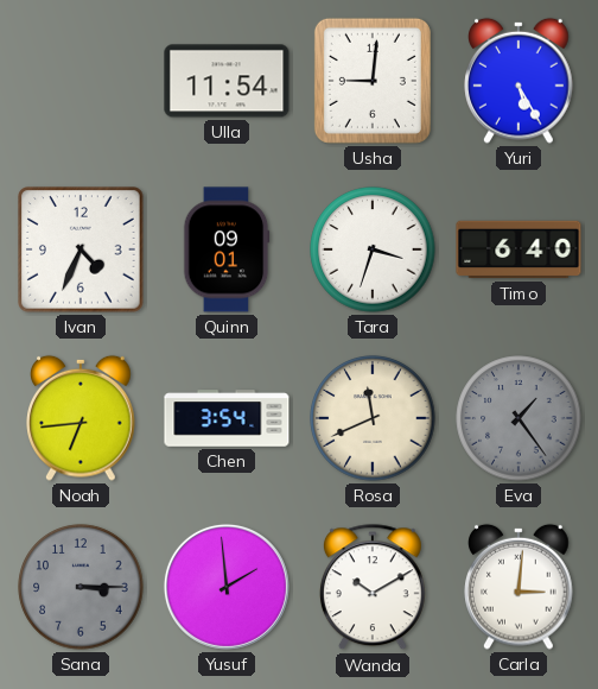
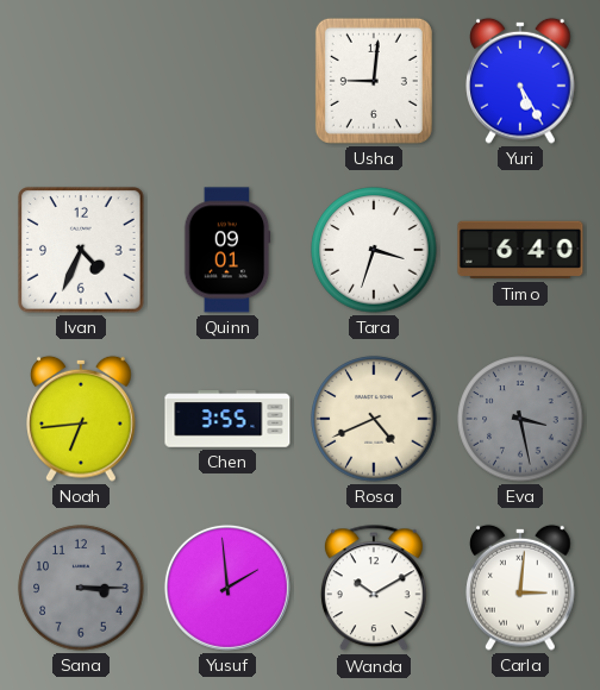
Ulla: 11:54 -> none (227, 81)
Chen: 3:54 -> 3:55 (227, 419)
Rosa: 11:41 -> 4:41 (374, 419)
Eva: 1:24 -> 3:28 (520, 419)
